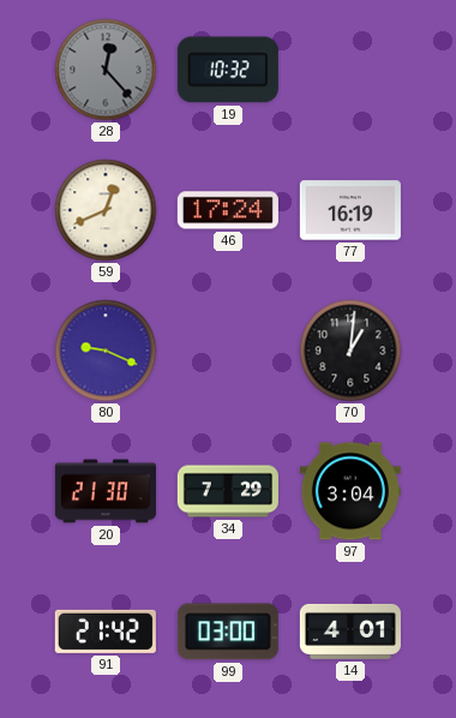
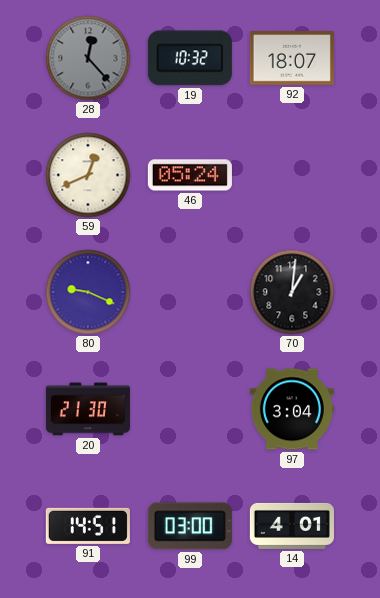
92: none -> 18:07 (292, 59)
46: 17:24 -> 05:24 (190, 175)
77: 16:19 -> none (350, 210)
34: 7:29 -> none (228, 491)
91: 21:42 -> 14:51 (88, 526)
